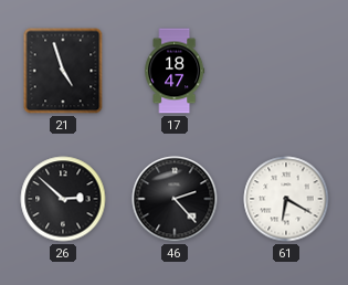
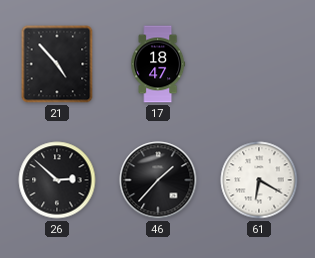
21: 4:57 -> 4:53 (57, 64)
46: 2:23 -> 1:37 (158, 180)
